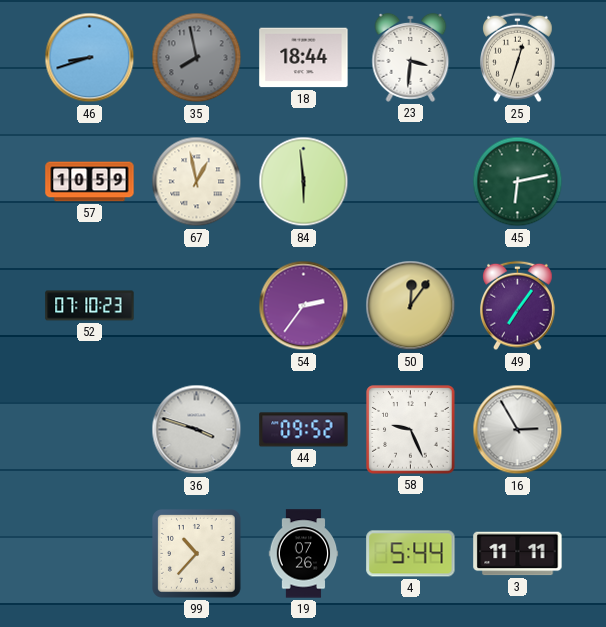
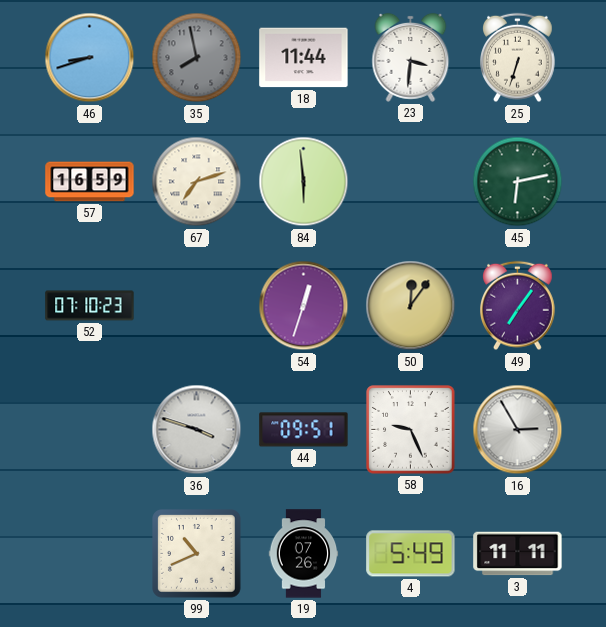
18: 18:44 -> 11:44 (304, 58)
25: 12:33 -> 6:33 (518, 58)
57: 10:59 -> 16:59 (90, 182)
67: 12:58 -> 7:12 (197, 182)
54: 2:36 -> 12:33 (304, 306)
44: 09:52 -> 09:51 (304, 430)
99: 10:37 -> 10:41 (197, 554)
4: 5:44 -> 5:49 (411, 554)
